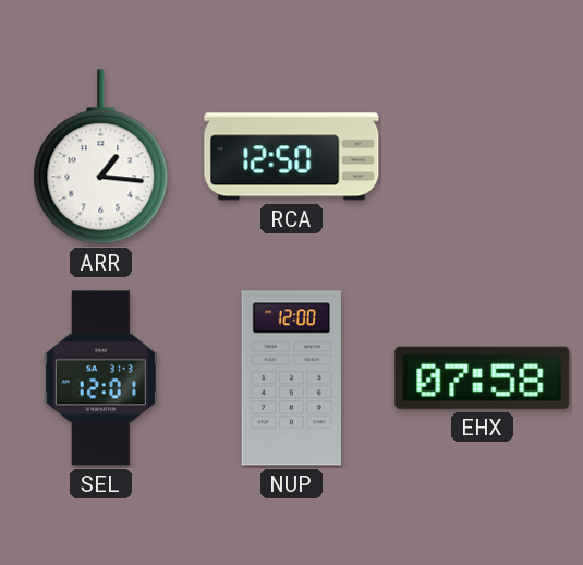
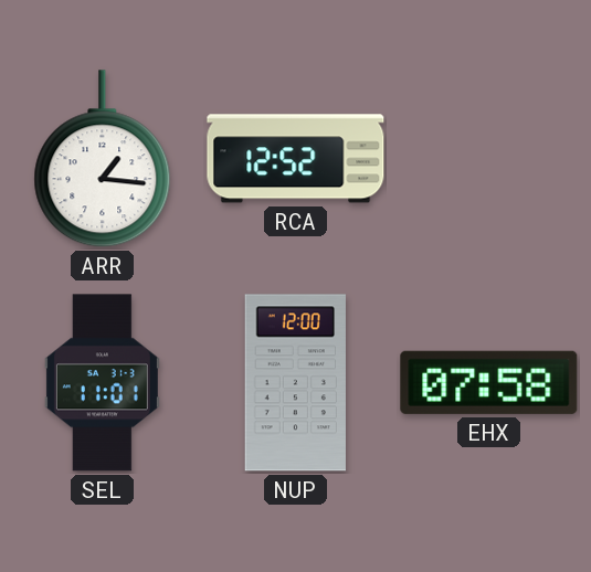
RCA: 12:50 -> 12:52 (296, 159)
SEL: 12:01 -> 11:01 (102, 383)
